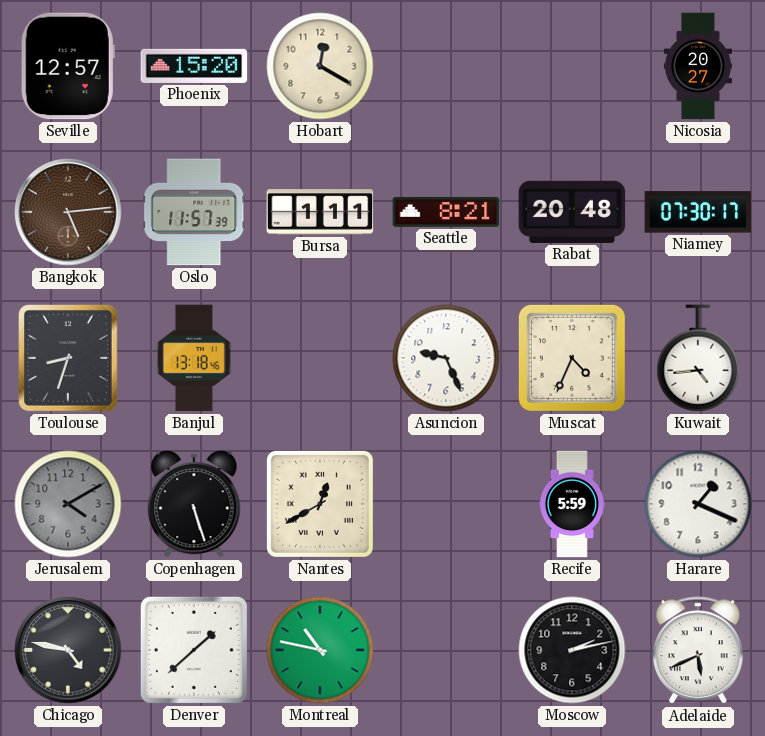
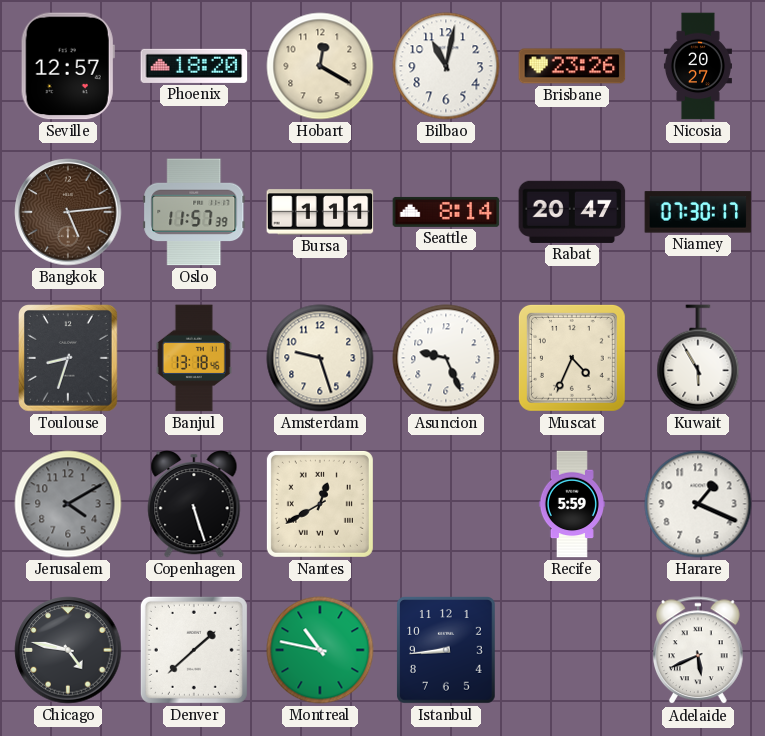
Phoenix: 15:20 -> 18:20 (194, 66)
Bilbao: none -> 11:02 (446, 66)
Brisbane: none -> 23:26 (572, 66)
Seattle: 8:21 -> 8:14 (446, 212)
Rabat: 20:48 -> 20:47 (572, 212)
Amsterdam: none -> 9:27 (320, 358)
Kuwait: 4:44 -> 5:55 (698, 358)
Istanbul: none -> 8:44 (447, 651)
Moscow: 2:13 -> none (572, 650)
